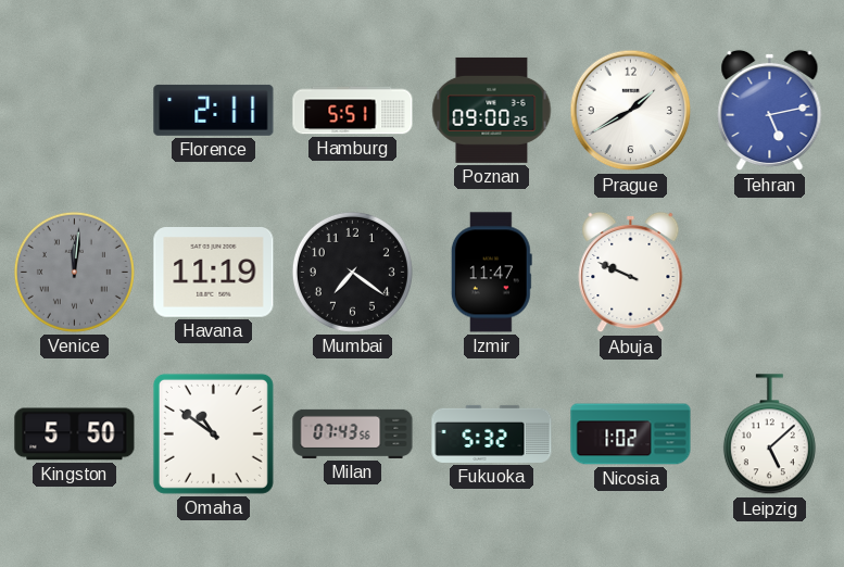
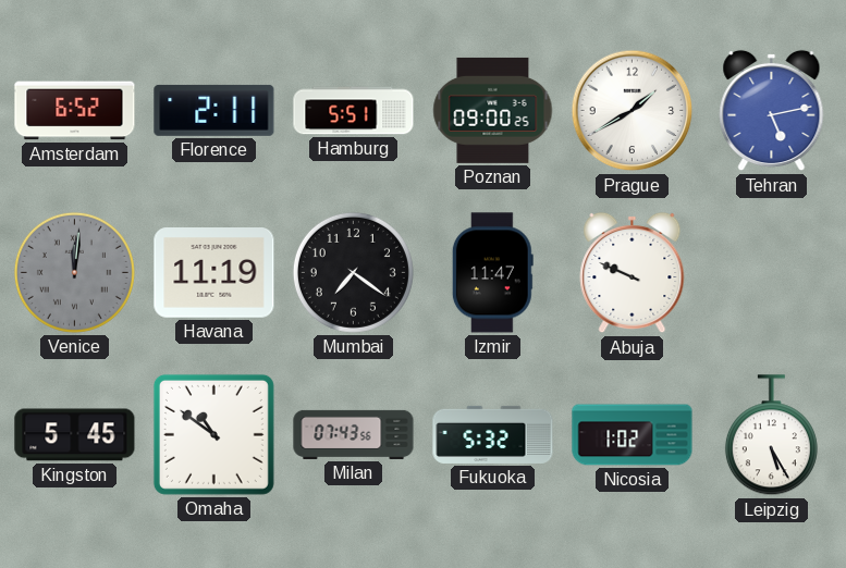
Amsterdam: none -> 6:52 (75, 111)
Kingston: 5:50 -> 5:45 (75, 435)
Leipzig: 5:08 -> 5:25 (771, 435)
